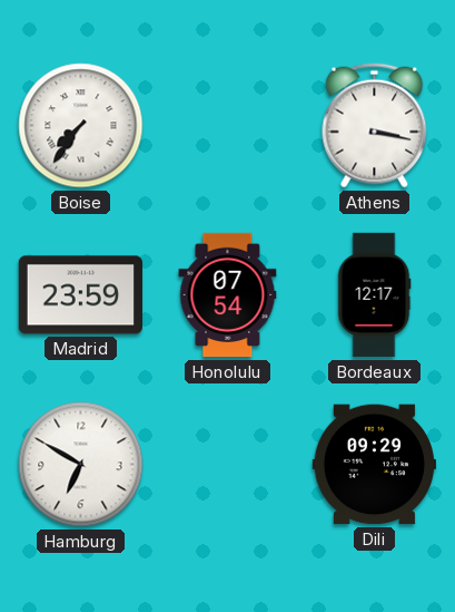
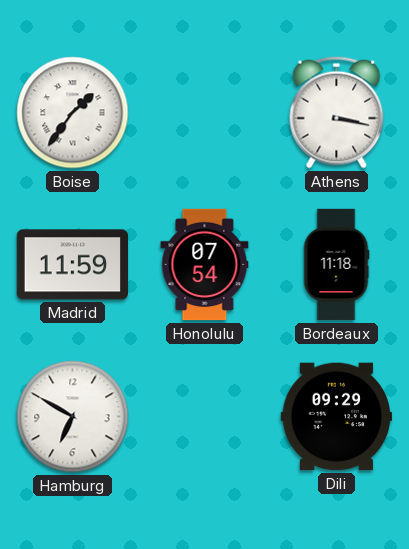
Boise: 7:36 -> 1:36 (73, 113)
Madrid: 23:59 -> 11:59 (72, 265)
Bordeaux: 12:17 -> 11:18 (336, 265)
